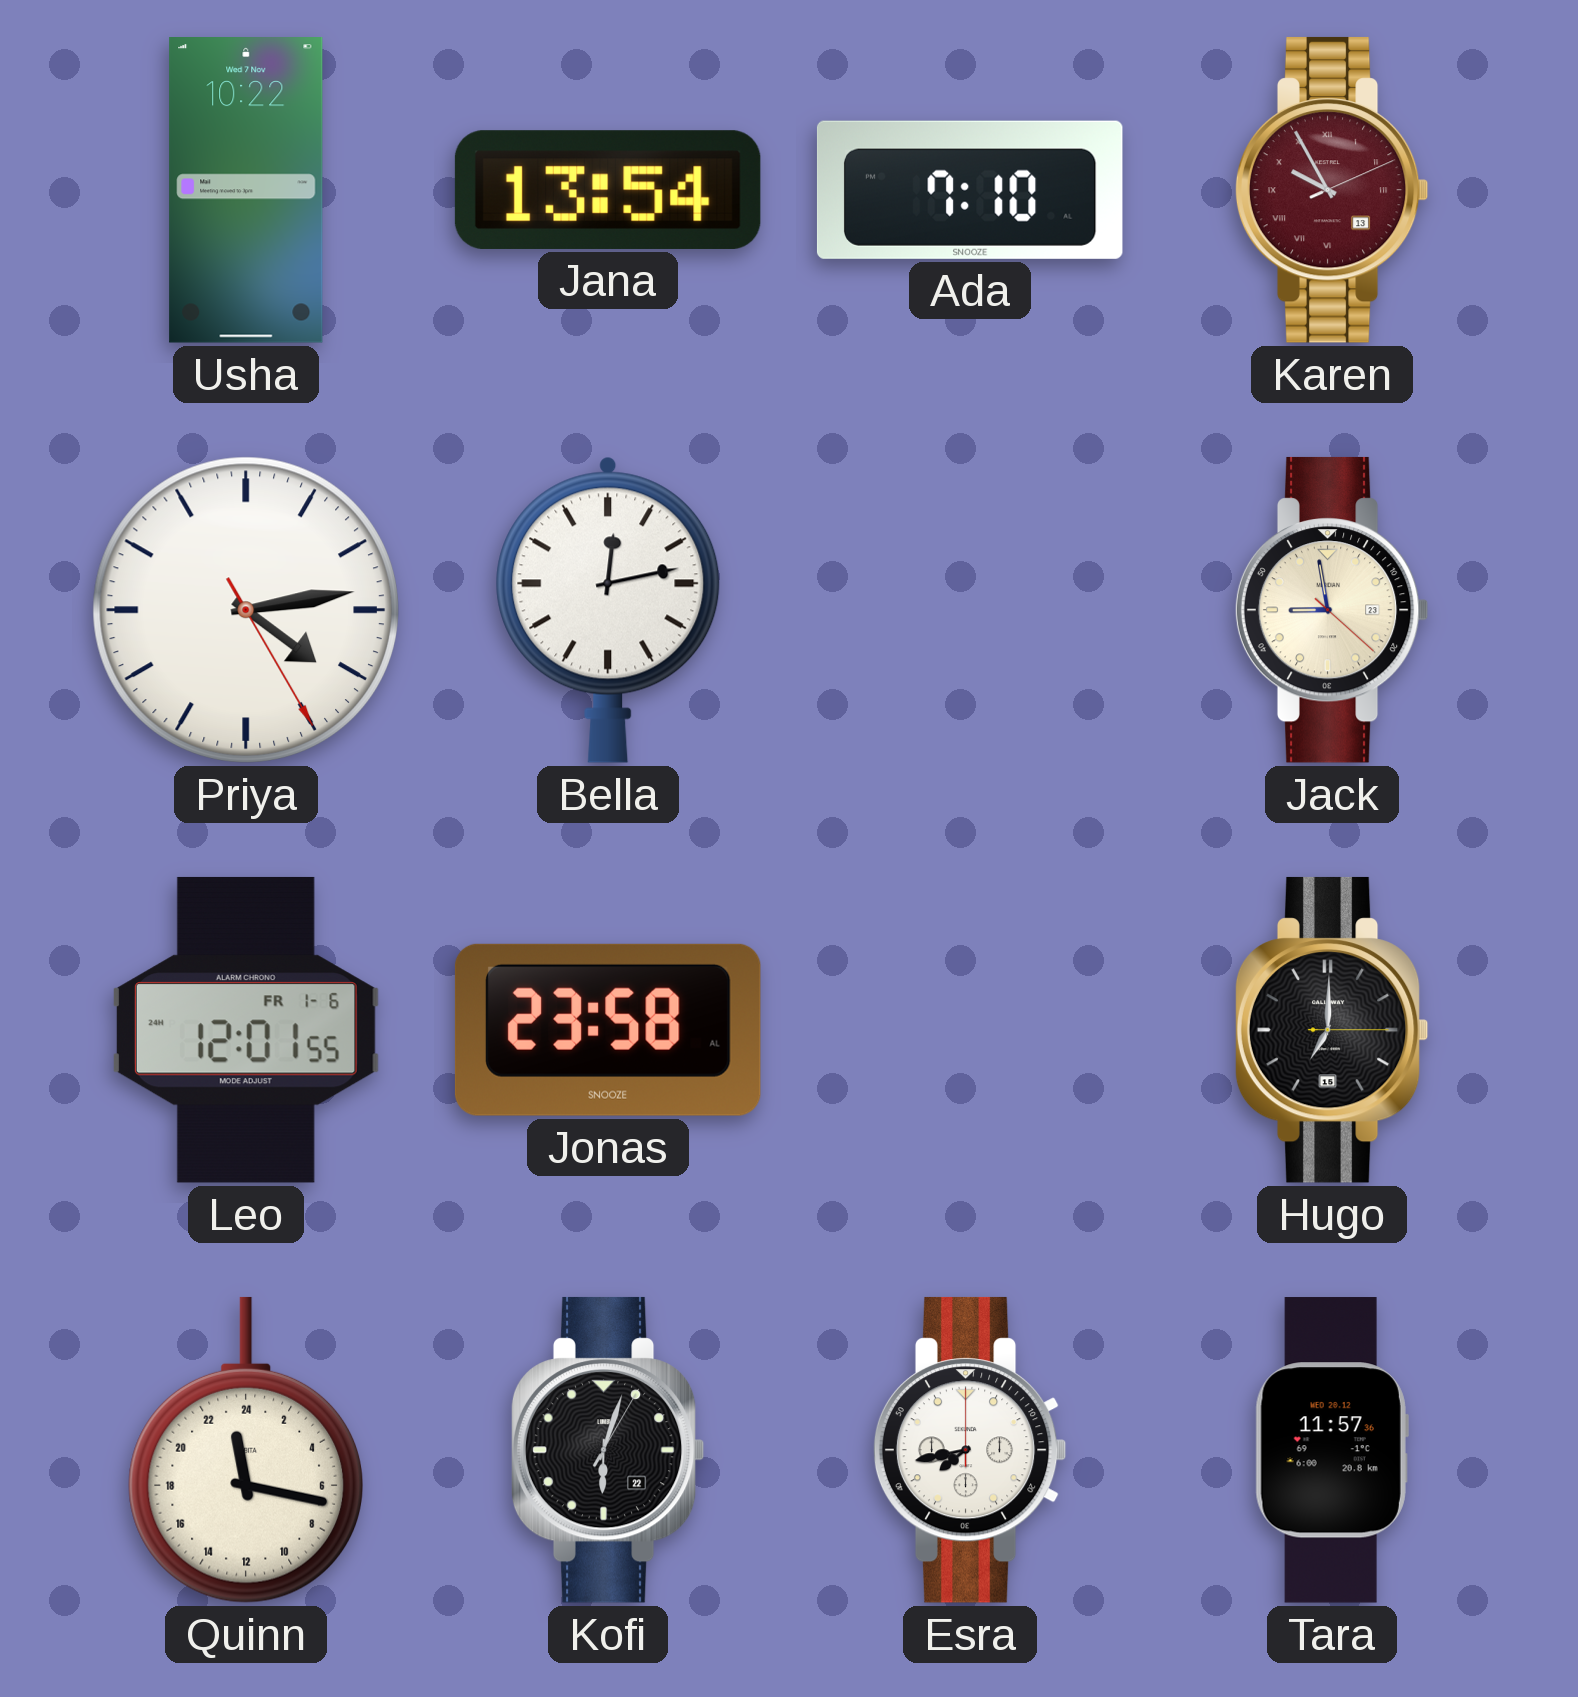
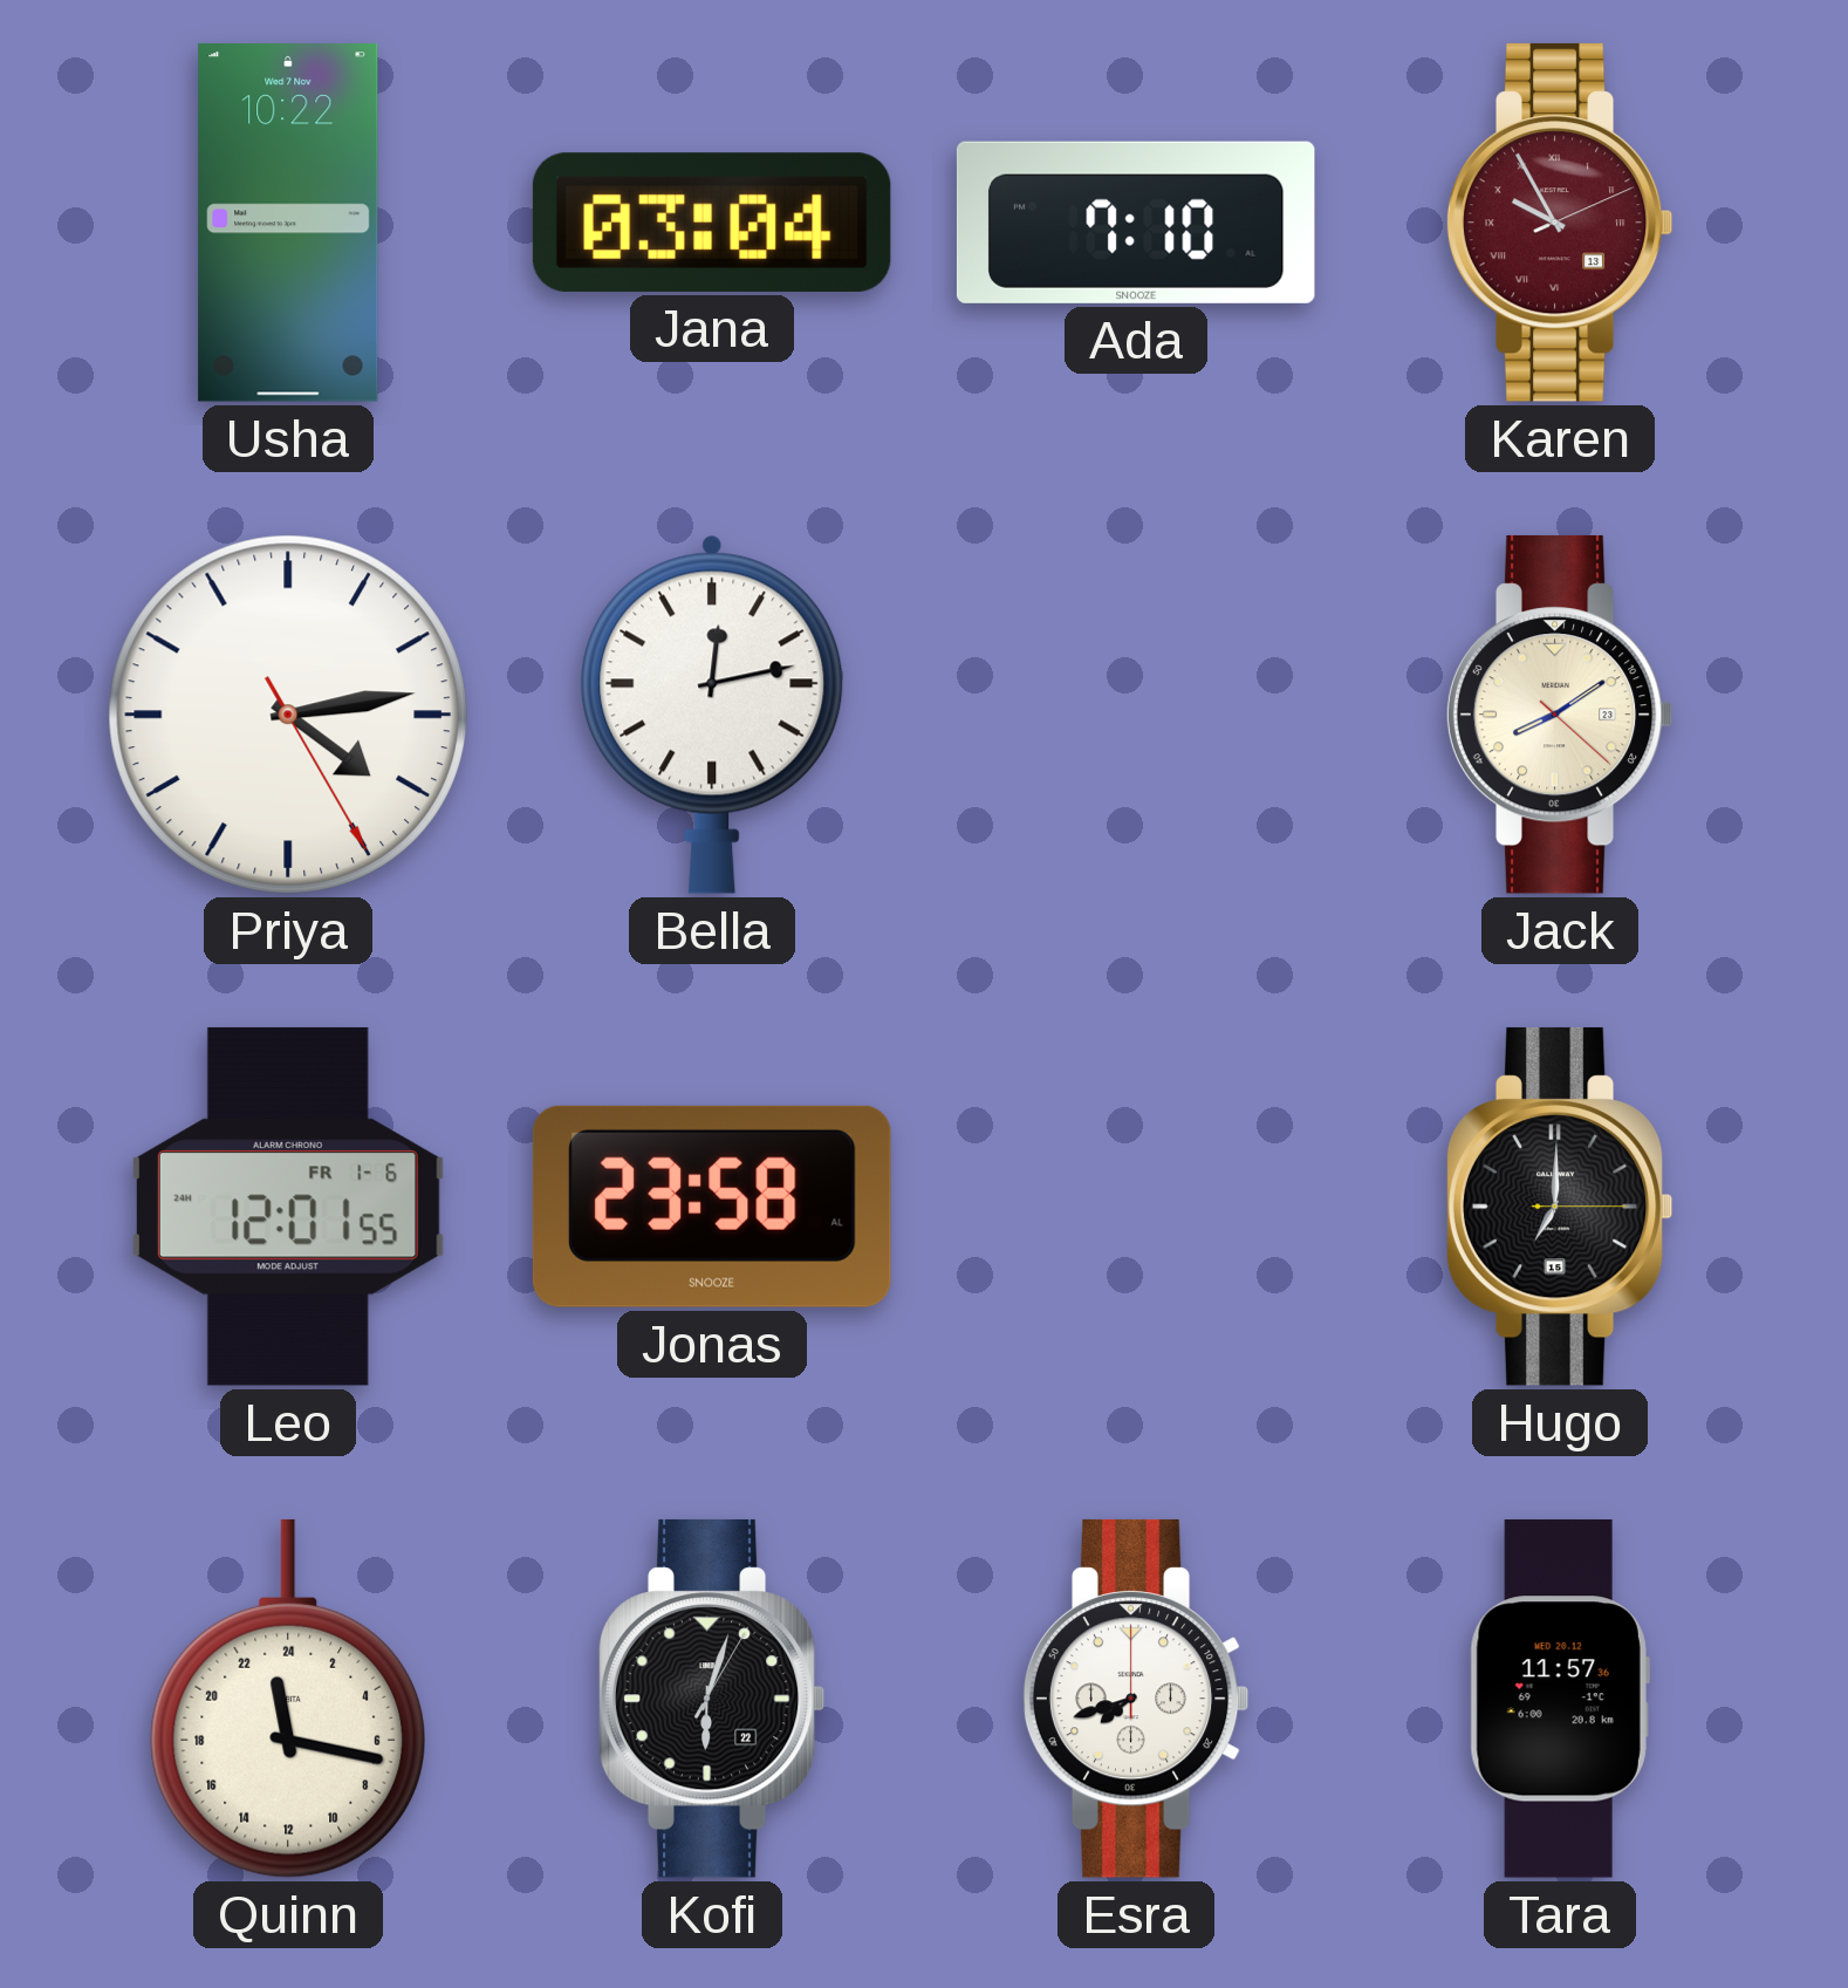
Jana: 13:54 -> 03:04 (712, 223)
Jack: 8:58 -> 8:09 (1560, 715)
Esra: 7:43 -> 7:42 (1136, 1699)
